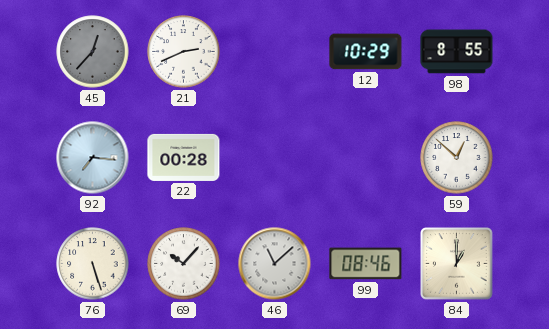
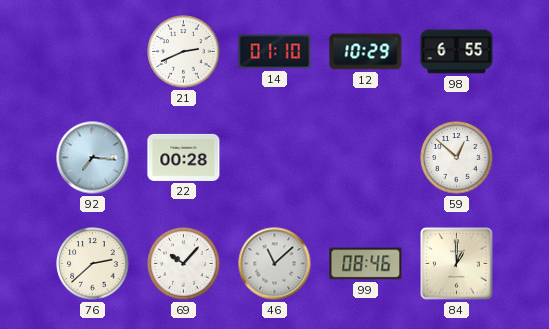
45: 12:37 -> none (93, 52)
14: none -> 01:10 (275, 52)
98: 8:55 -> 6:55 (457, 52)
76: 5:27 -> 2:38 (93, 264)
